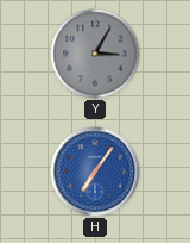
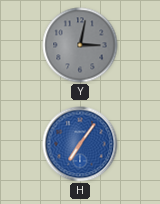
Y: 3:05 -> 3:02 (80, 45)
